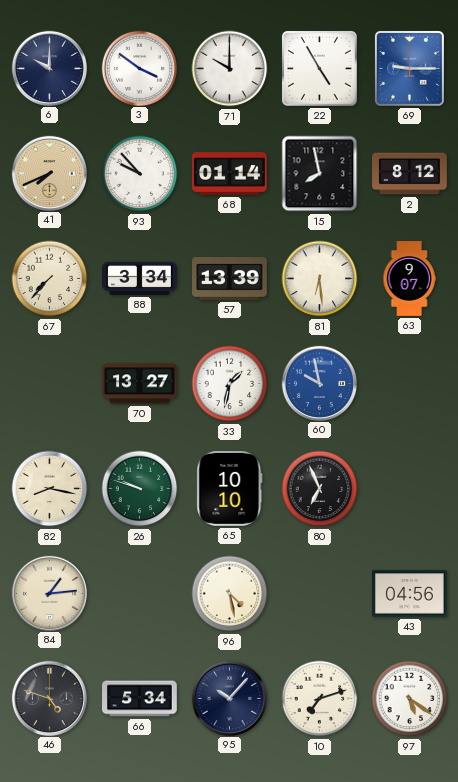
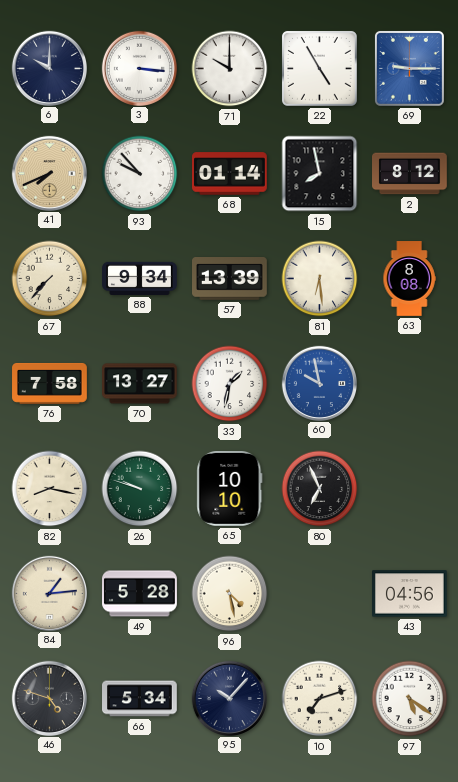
3: 3:51 -> 3:16 (139, 68)
88: 3:34 -> 9:34 (140, 278)
63: 9:07 -> 8:08 (409, 279)
76: none -> 7:58 (50, 383)
49: none -> 5:28 (140, 594)
